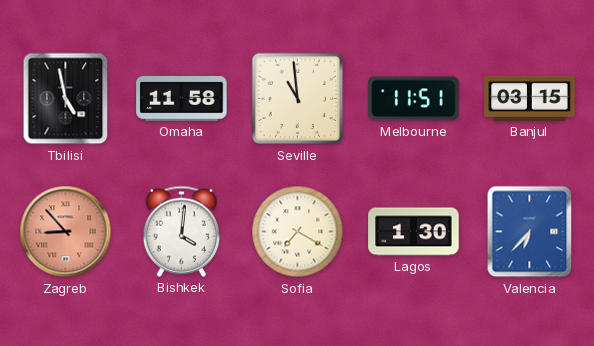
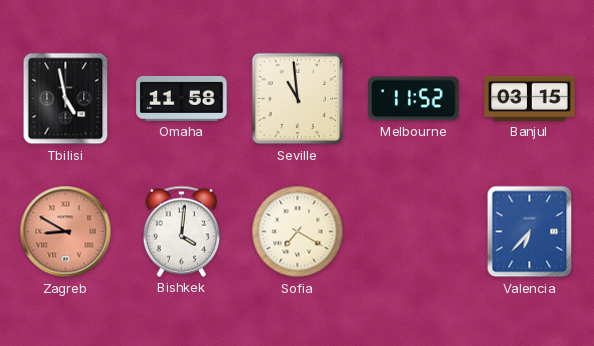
Melbourne: 11:51 -> 11:52 (414, 99)
Zagreb: 8:53 -> 8:50 (66, 232)
Lagos: 1:30 -> none (414, 232)
